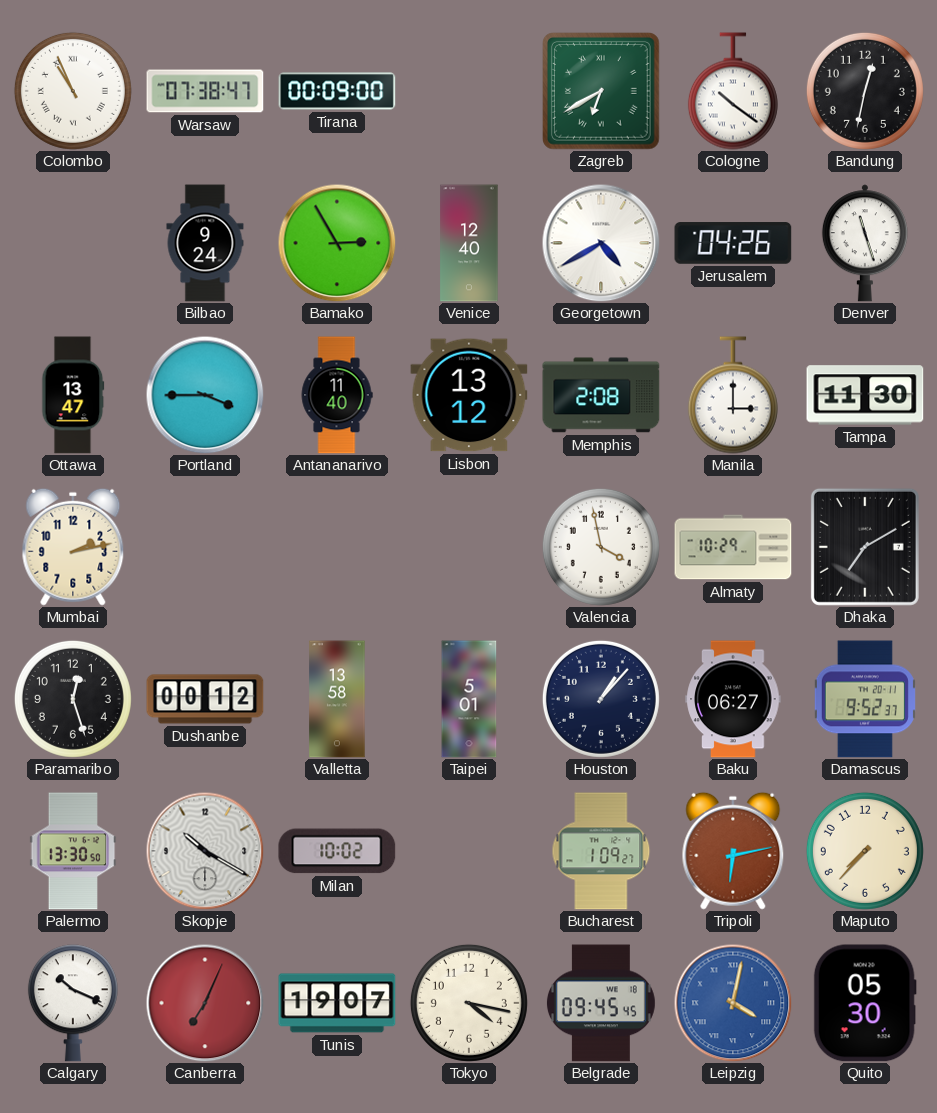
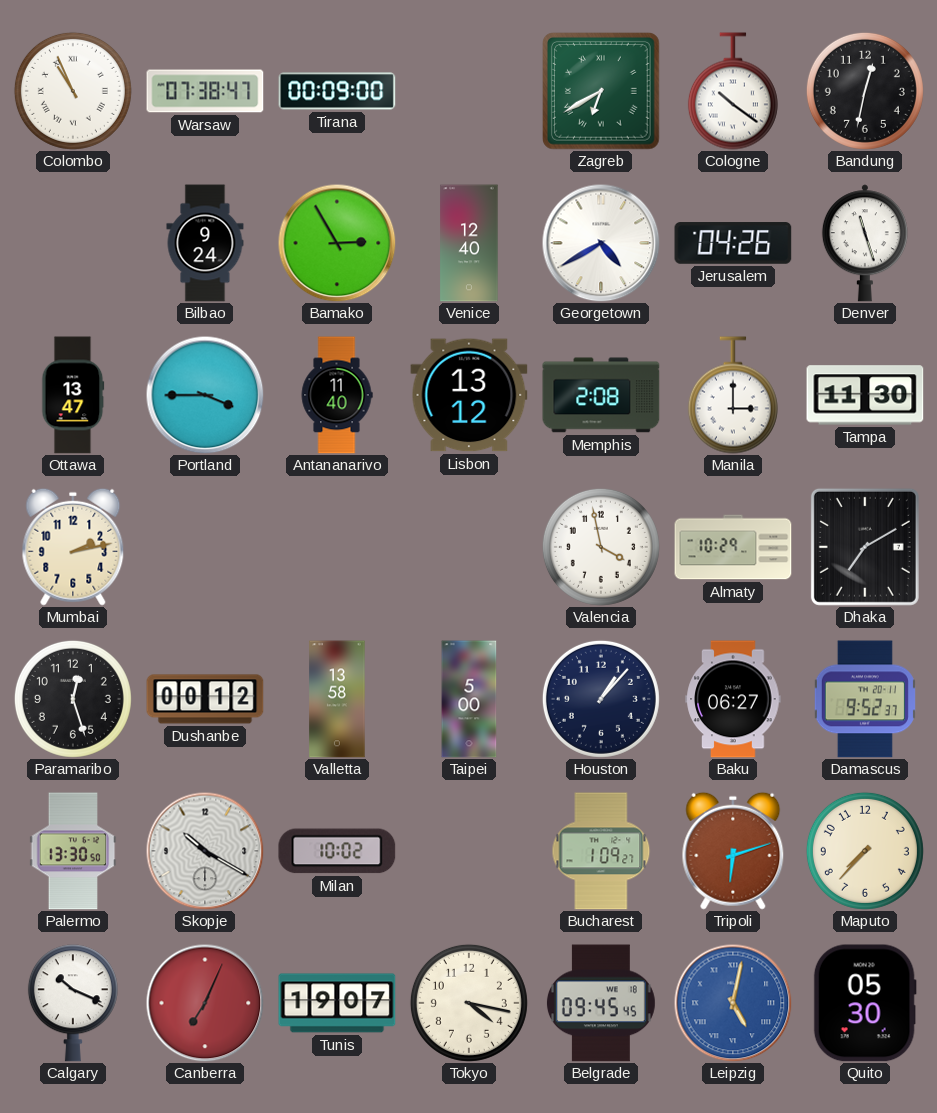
Taipei: 5:01 -> 5:00 (469, 699)
Tripoli: 6:13 -> 6:12 (733, 851)
Leipzig: 4:02 -> 5:02 (733, 1003)
